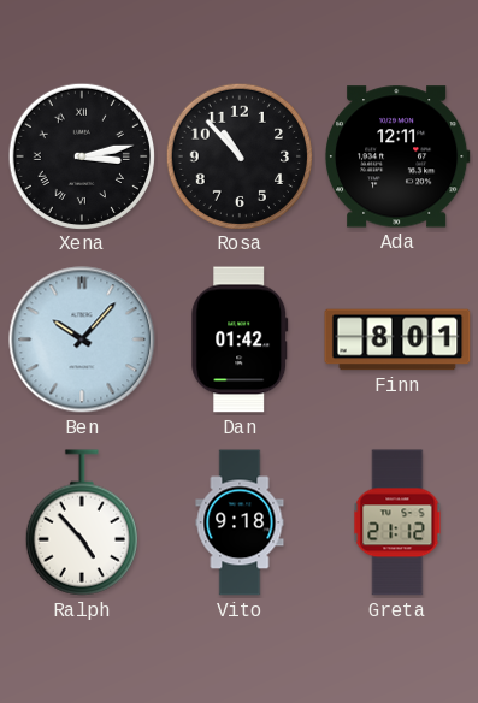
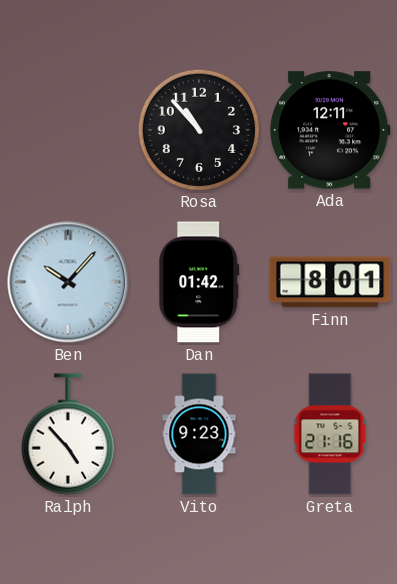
Xena: 3:13 -> none (81, 155)
Vito: 9:18 -> 9:23 (199, 434)
Greta: 21:12 -> 21:16 (330, 434)
